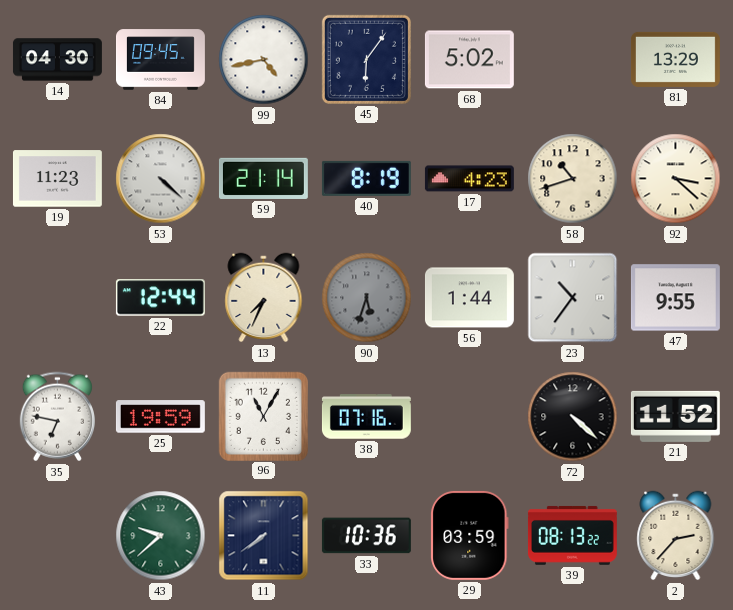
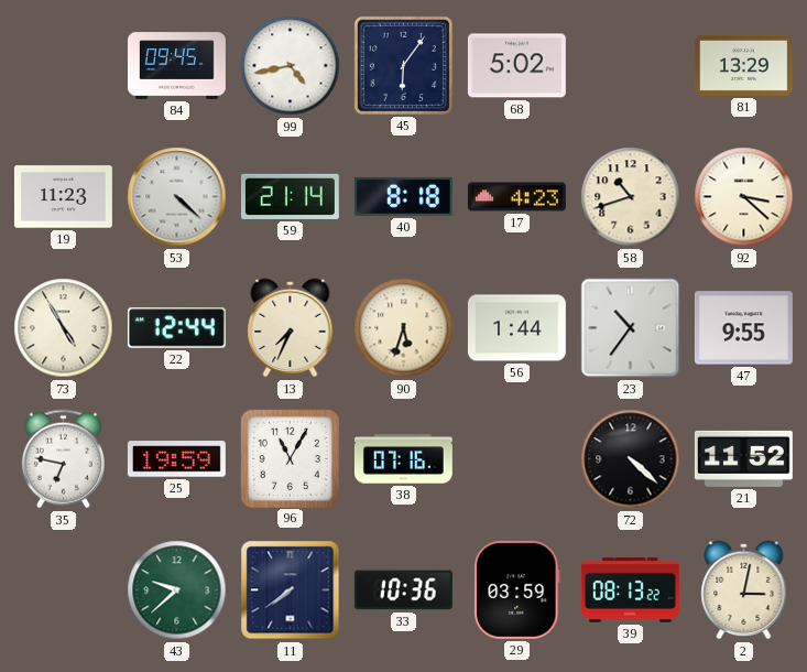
14: 04:30 -> none (57, 60)
40: 8:19 -> 8:18 (403, 196)
73: none -> 4:55 (64, 328)
90 dial: grey -> cream (404, 328)
2: 2:37 -> 3:02 (744, 590)
